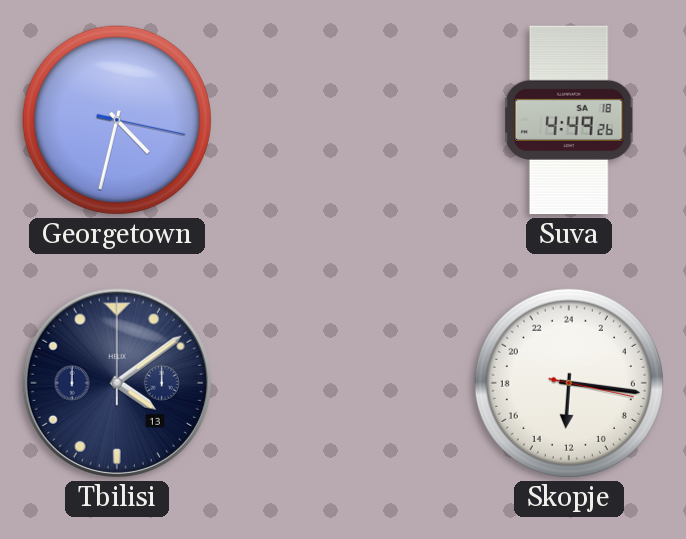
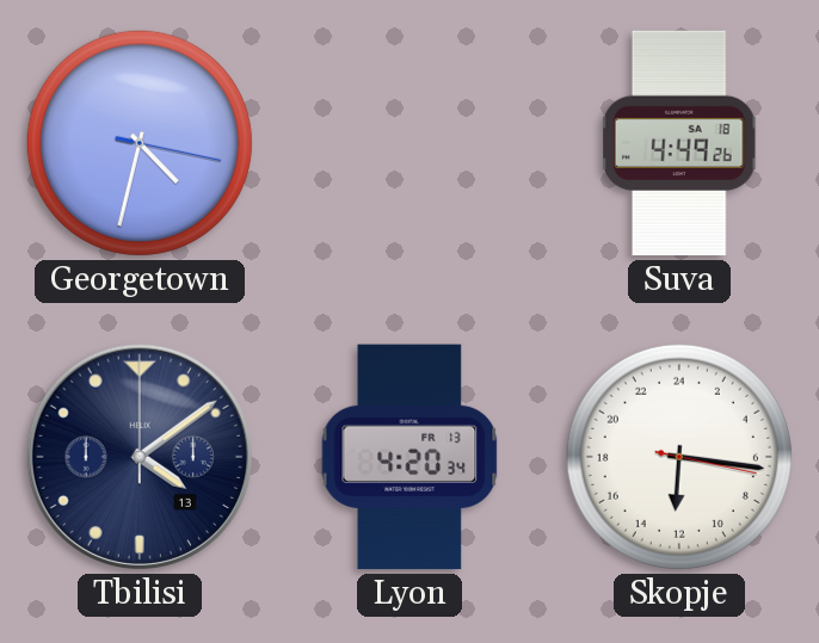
Lyon: none -> 4:20 (410, 457)
